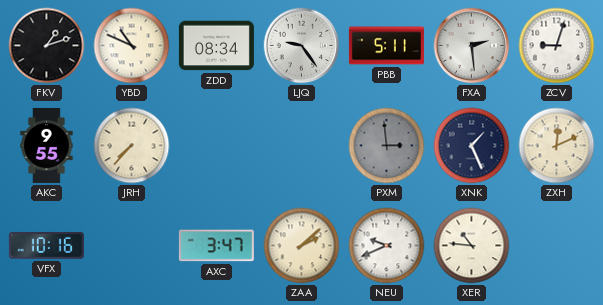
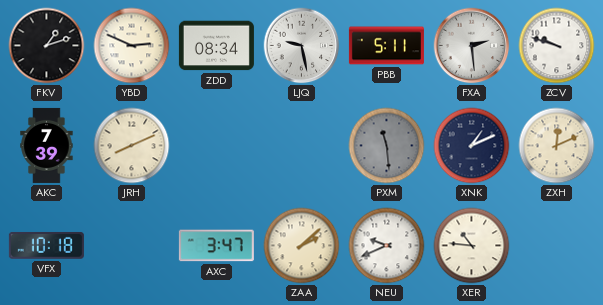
YBD: 10:49 -> 2:49 (132, 46)
LJQ: 9:24 -> 9:28 (302, 46)
ZCV: 9:03 -> 9:48 (557, 46)
AKC: 9:55 -> 7:39 (47, 145)
JRH: 7:37 -> 8:11 (132, 146)
PXM: 2:59 -> 11:29 (387, 146)
XNK: 1:26 -> 1:11 (472, 146)
VFX: 10:16 -> 10:18 (46, 245)
